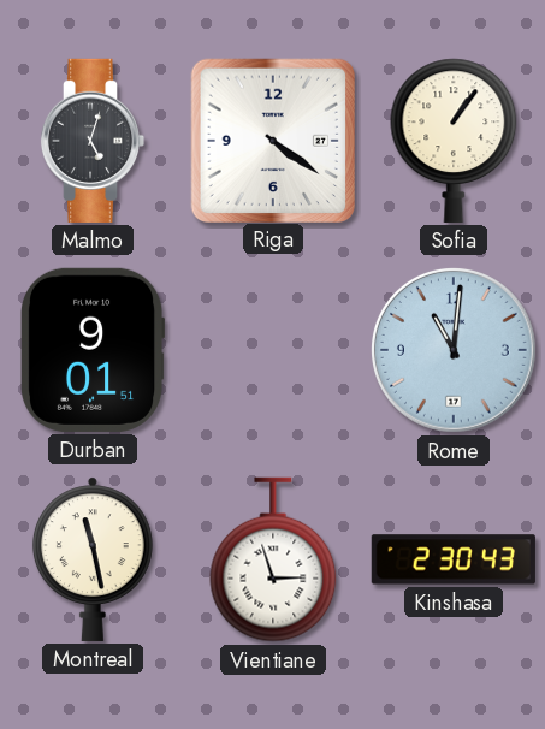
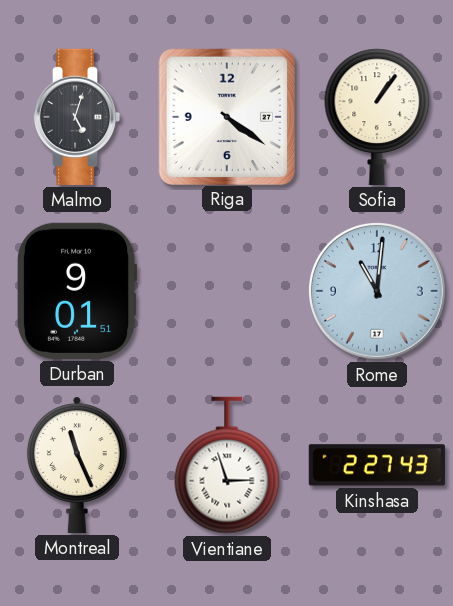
Montreal: 11:28 -> 11:26 (77, 465)
Kinshasa: 2:30 -> 2:27 (377, 465)
